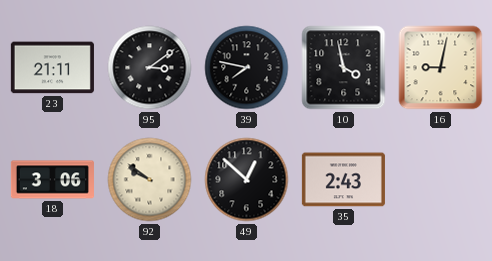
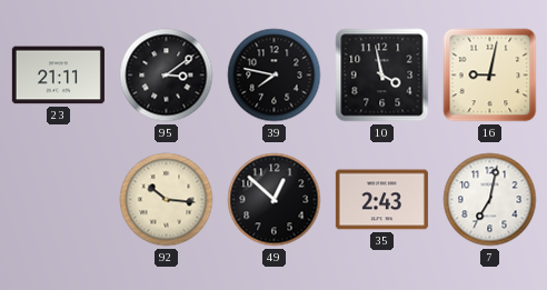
18: 3:06 -> none (52, 180)
92: 9:51 -> 10:16 (167, 200)
7: none -> 7:02 (490, 200)
